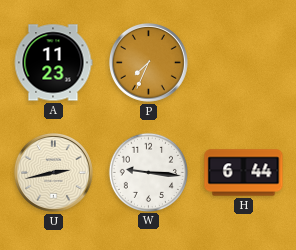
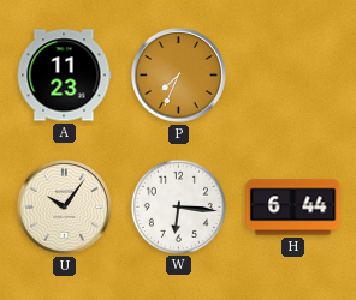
U: 2:43 -> 10:06 (64, 206)
W: 9:16 -> 6:16 (178, 206)
